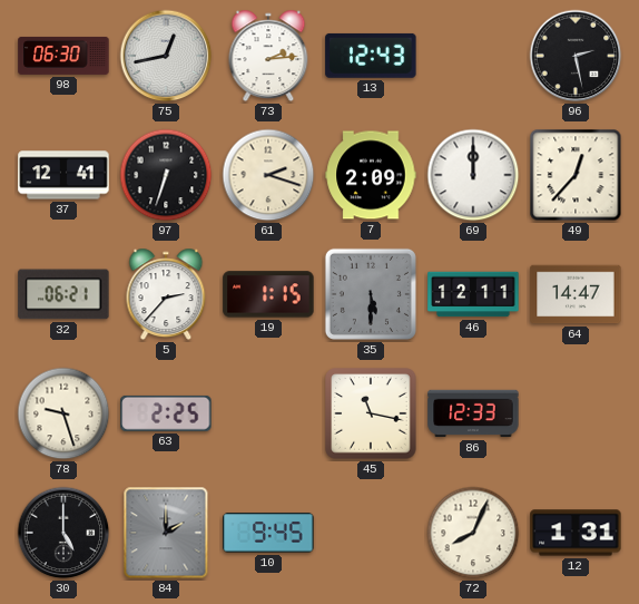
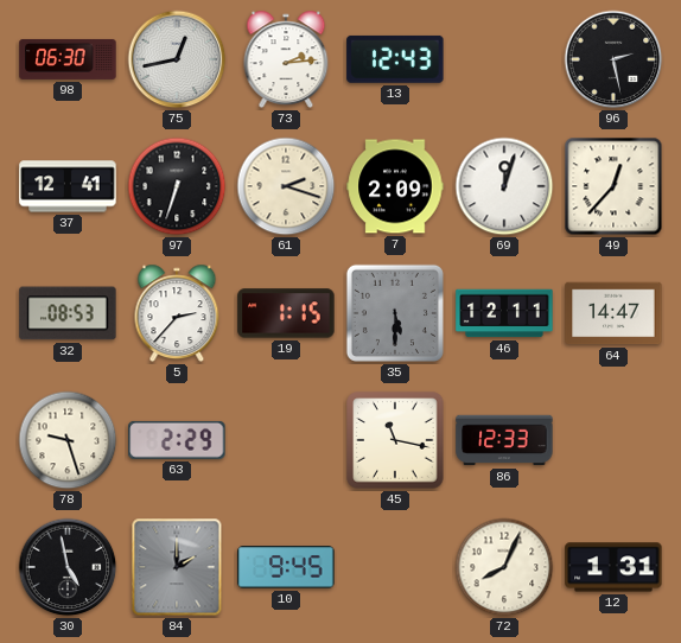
69: 12:00 -> 12:03 (504, 186)
32: 06:21 -> 08:53 (68, 313)
63: 2:25 -> 2:29 (177, 440)
30: 5:00 -> 4:58 (68, 567)
